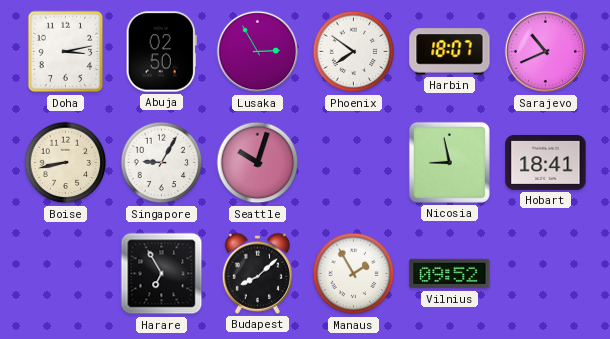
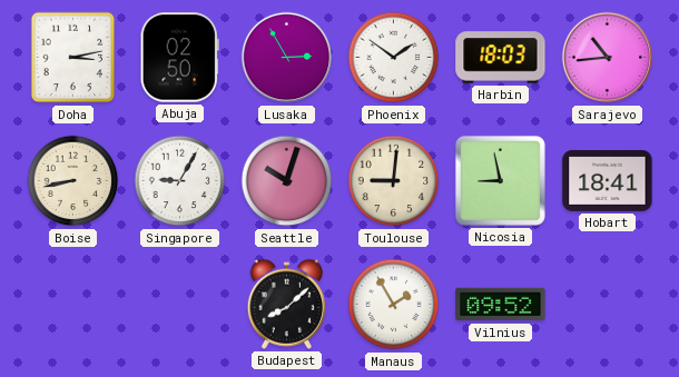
Phoenix: 7:51 -> 1:51 (394, 58)
Harbin: 18:07 -> 18:03 (501, 58)
Sarajevo: 10:41 -> 10:44 (608, 58)
Toulouse: none -> 9:01 (394, 181)
Harare: 6:55 -> none (162, 274)
